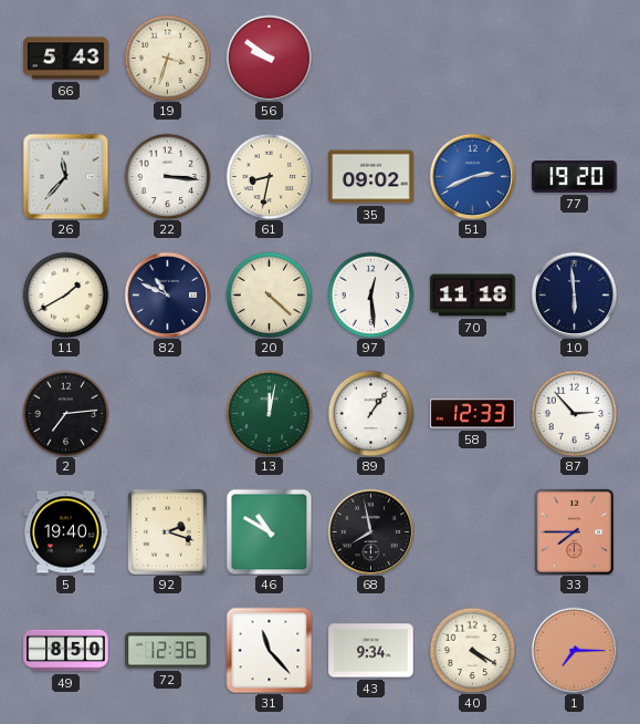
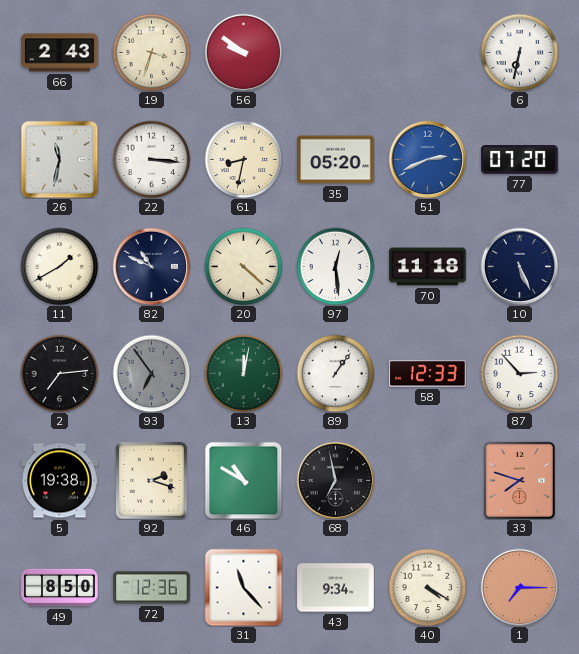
66: 5:43 -> 2:43 (60, 53)
6: none -> 6:32 (519, 52)
26: 11:37 -> 11:32 (59, 159)
35: 09:02 -> 05:20 (336, 160)
77: 19:20 -> 07:20 (520, 160)
10: 5:59 -> 5:26 (519, 266)
93: none -> 6:54 (151, 373)
5: 19:40 -> 19:38 (60, 481)
68: 7:58 -> 6:58 (335, 480)
33: 7:45 -> 7:48 (519, 480)
